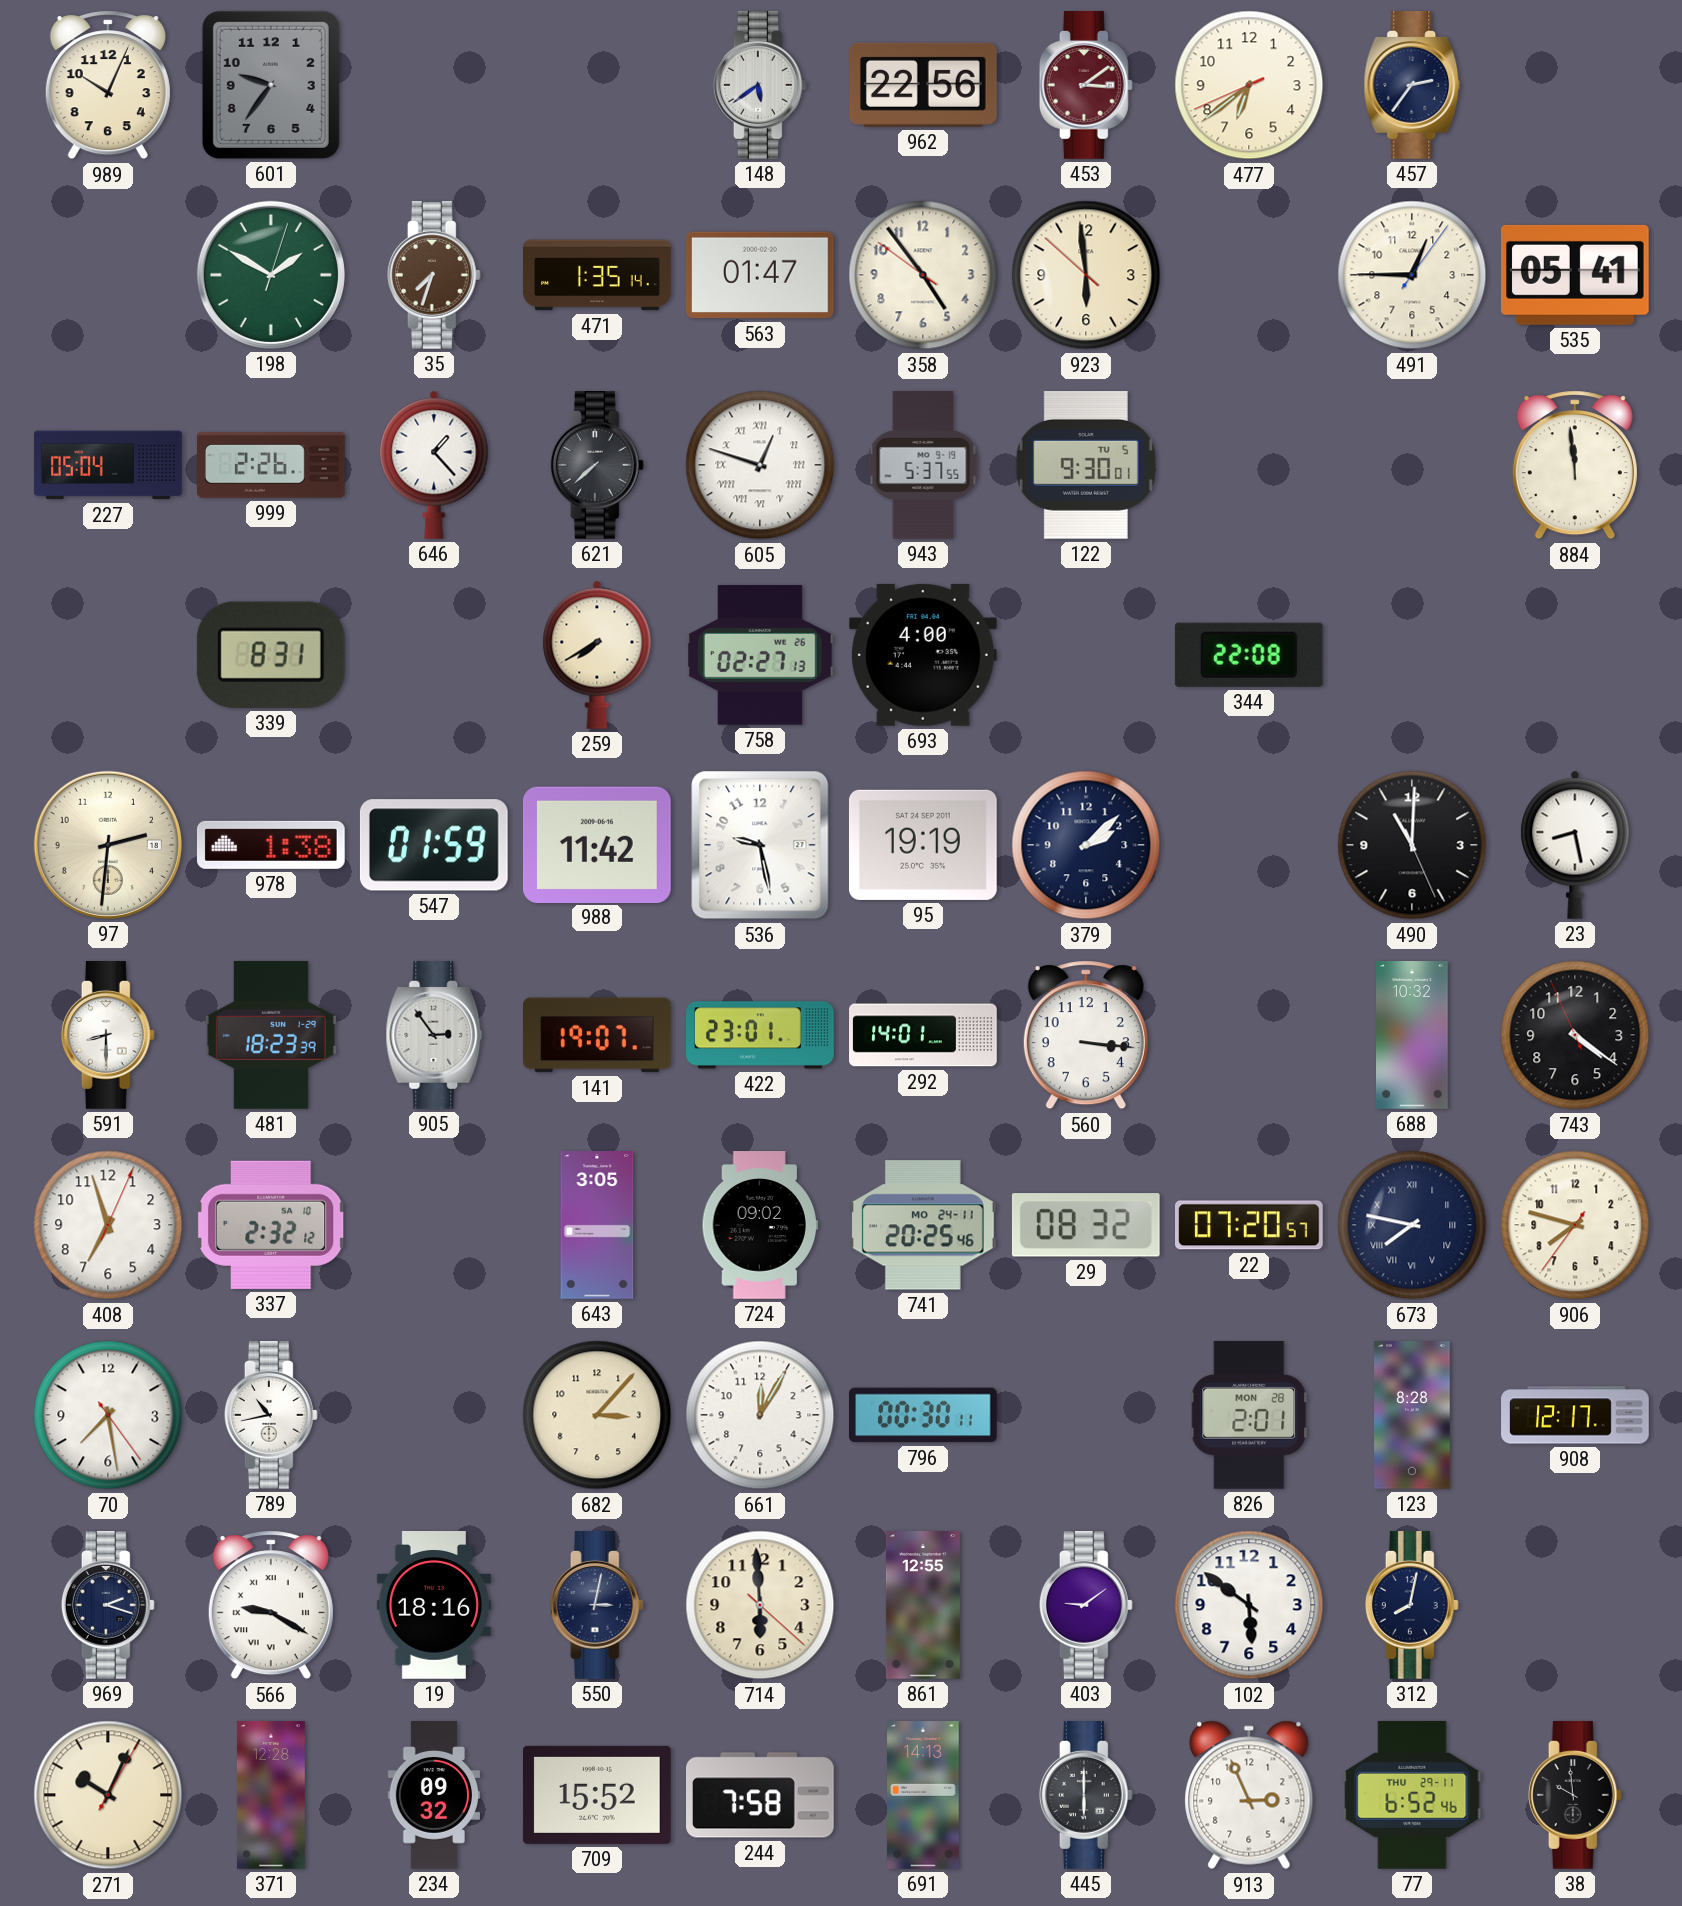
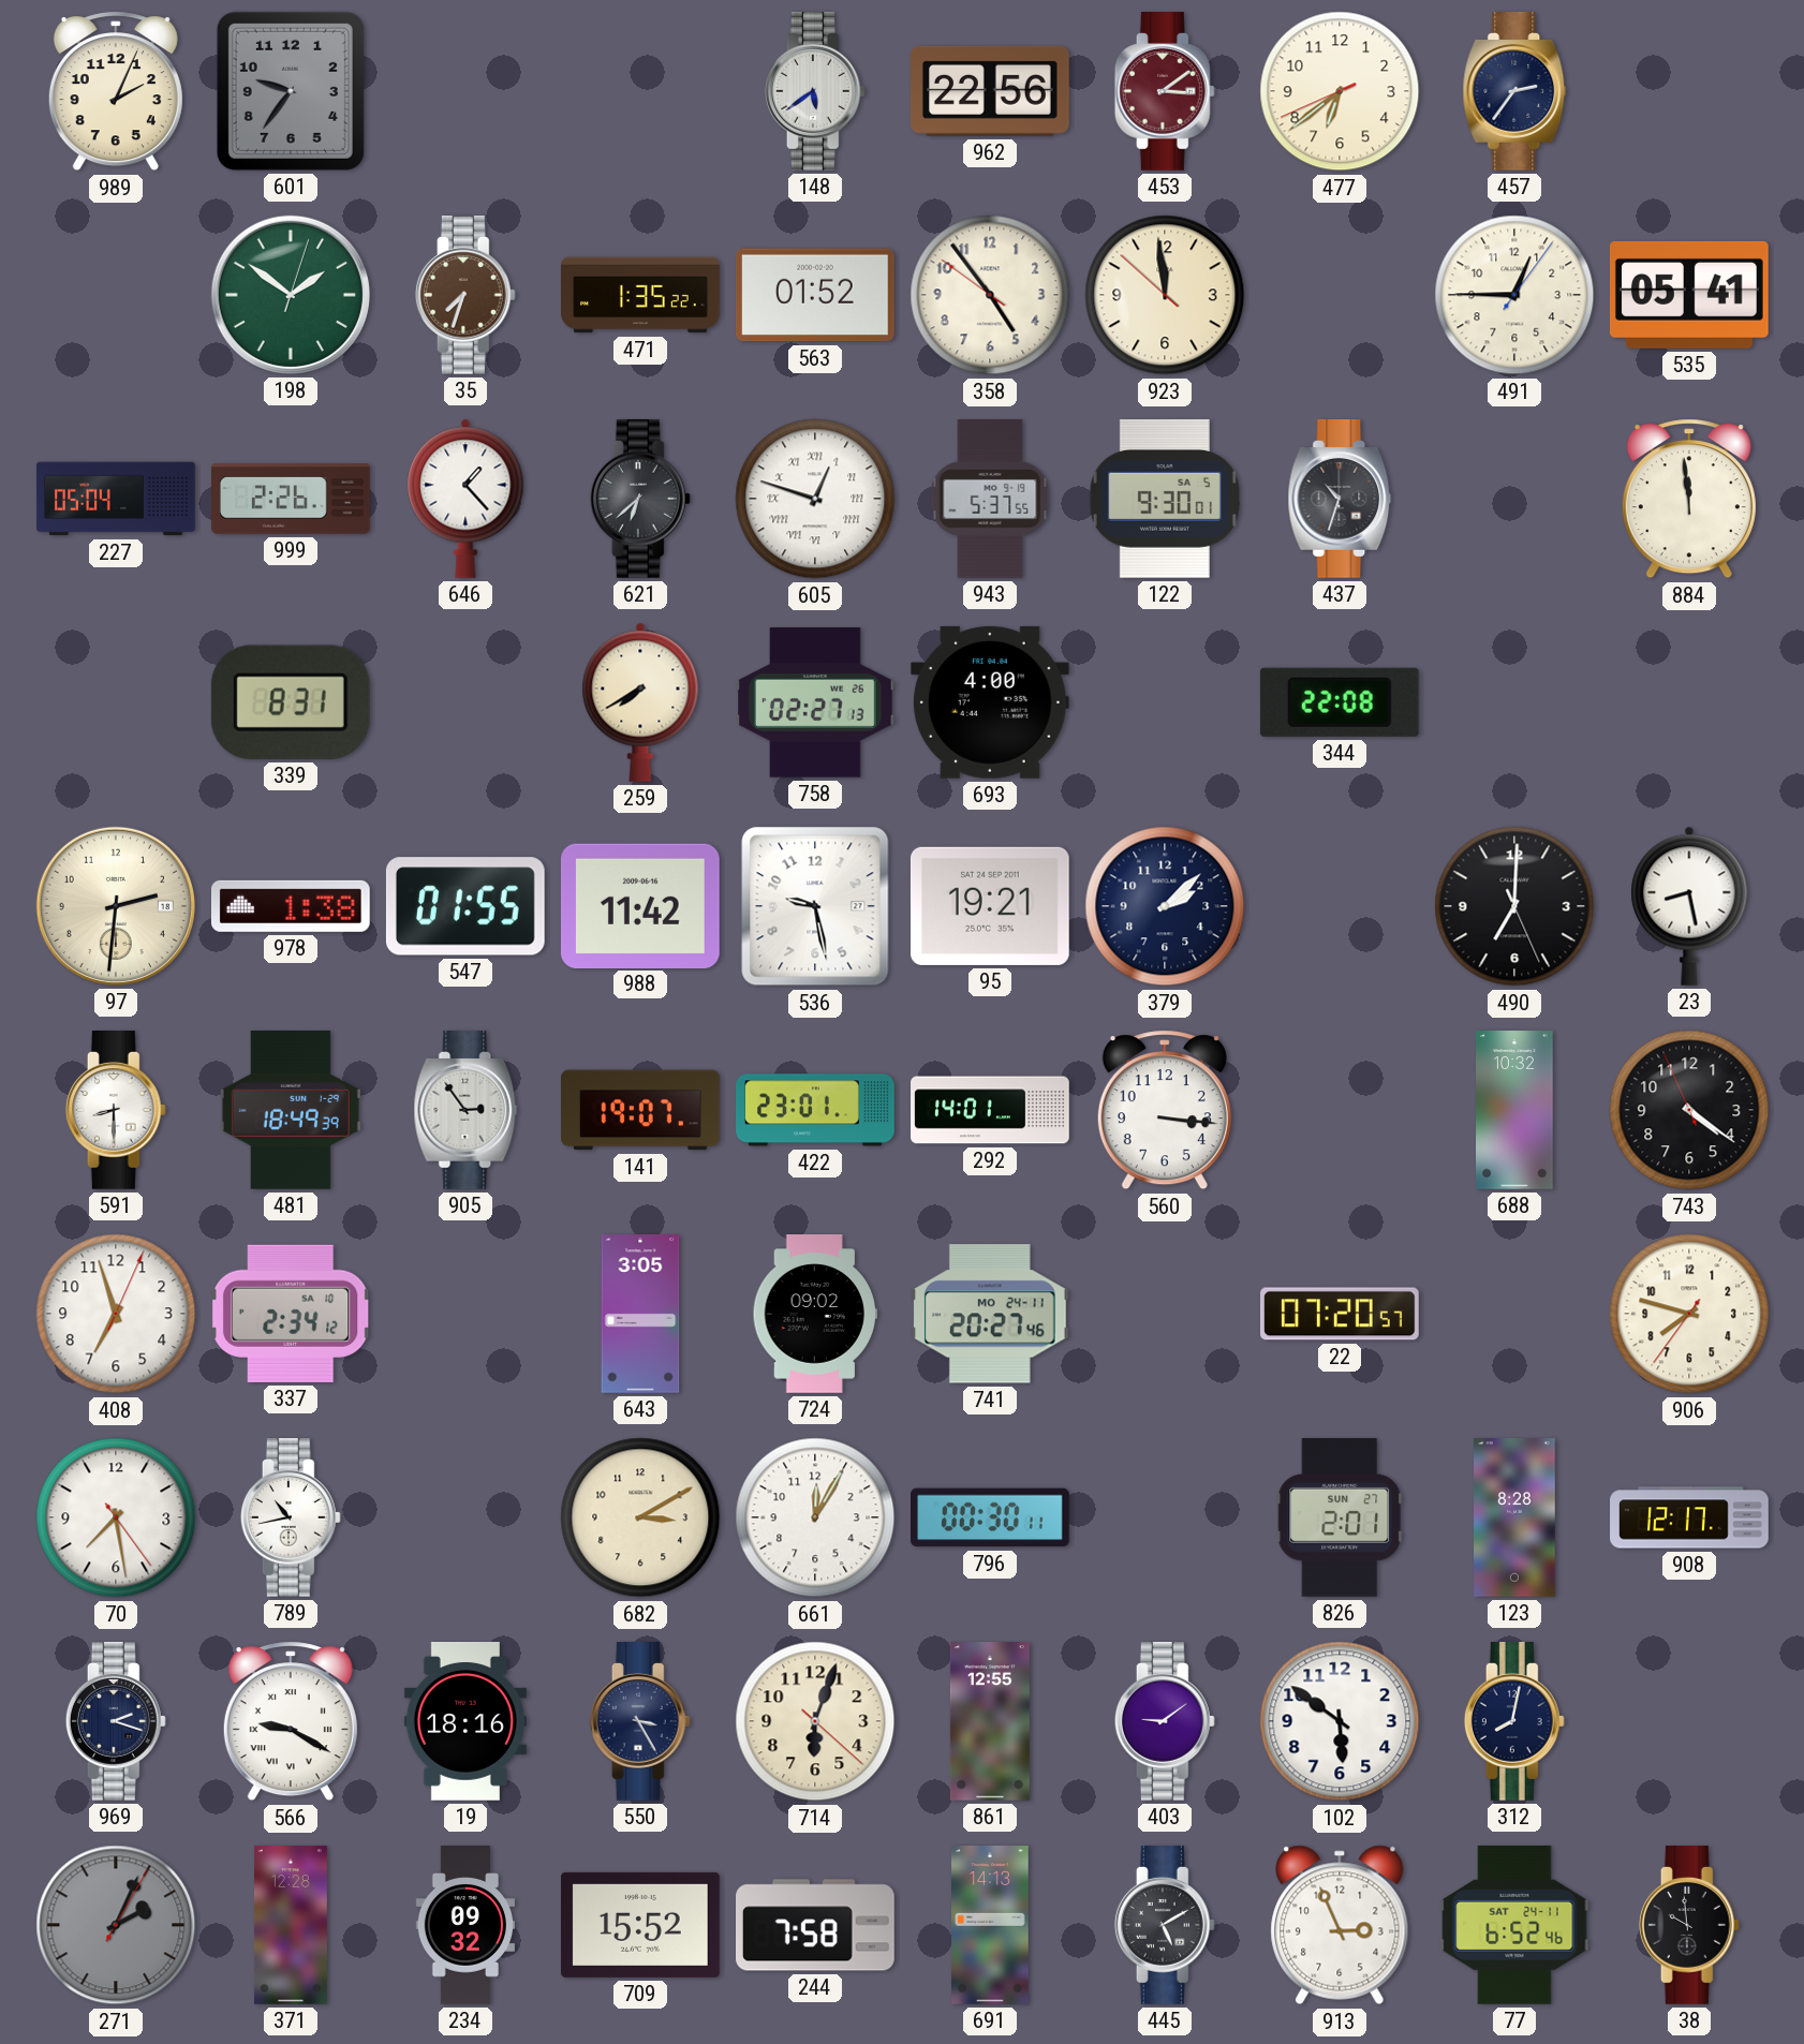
989: 10:04 -> 2:04 (116, 91)
198: 1:50 -> 1:51 (291, 295)
471: 1:35:14 -> 1:35:22 (640, 295)
563: 01:47 -> 01:52 (815, 295)
923: 5:58 -> 11:58 (1165, 295)
621: 7:38 -> 6:38 (640, 500)
122 date: TU 5 -> SA 5 (1165, 499)
437: none -> 10:33 (1340, 500)
547: 01:59 -> 01:55 (465, 906)
95: 19:19 -> 19:21 (990, 906)
490: 11:00 -> 7:00 (1514, 906)
481: 18:23 -> 18:49 (291, 1110)
337: 2:32 -> 2:34 (291, 1314)
741: 20:25 -> 20:27 (990, 1314)
29: 08:32 -> none (1086, 1225)
673: 7:47 -> none (1412, 1225)
682: 3:07 -> 3:10 (640, 1517)
826 date: MON 28 -> SUN 27 (1340, 1517)
550: 3:02 -> 3:25 (640, 1722)
714: 5:59 -> 6:03 (815, 1721)
271: 10:04 -> 2:04 (116, 1925)
271 dial: cream -> grey (116, 1925)
445: 6:00 -> 5:10 (1165, 1926)
77 date: THU 29-11 -> SAT 24-11 (1514, 1925)
